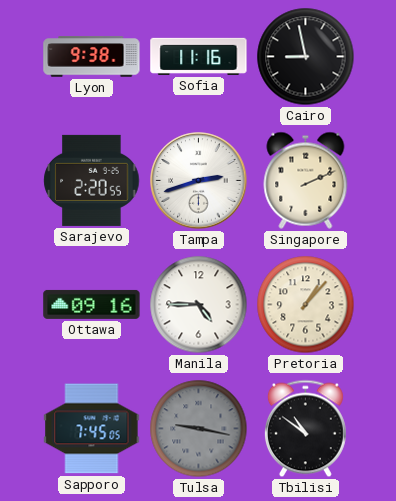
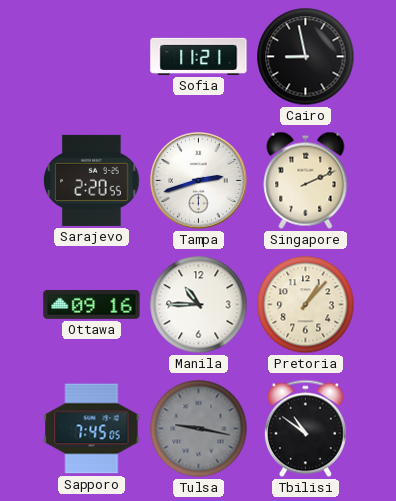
Lyon: 9:38 -> none (92, 57)
Sofia: 11:16 -> 11:21 (199, 56)
Manila: 4:45 -> 10:45 (199, 305)
